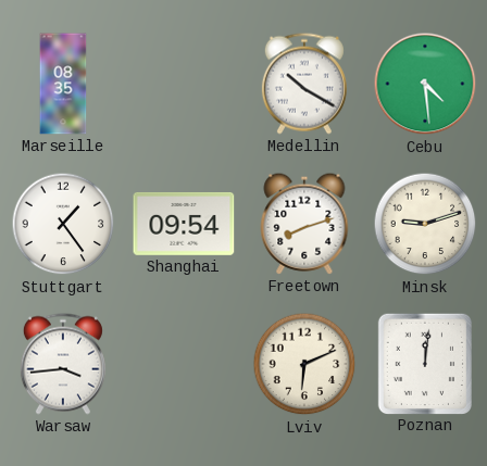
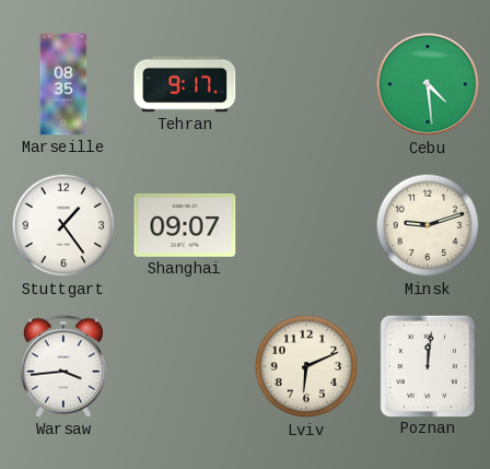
Tehran: none -> 9:17 (185, 84)
Medellin: 10:20 -> none (304, 84)
Shanghai: 09:54 -> 09:07 (185, 225)
Freetown: 8:12 -> none (304, 224)
